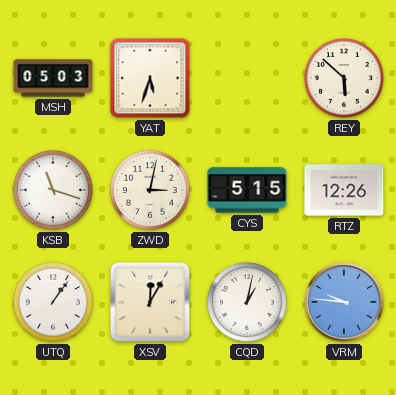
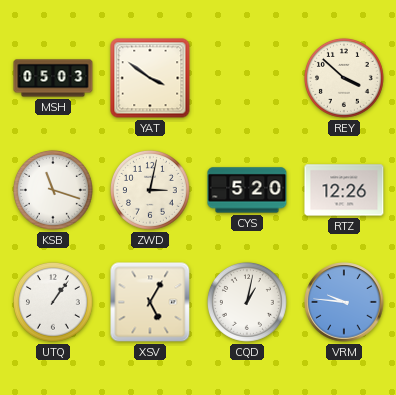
YAT: 5:33 -> 3:51 (150, 78)
REY: 5:52 -> 3:52 (344, 78)
CYS: 5:15 -> 5:20 (247, 190)
XSV: 12:05 -> 5:05 (150, 302)
